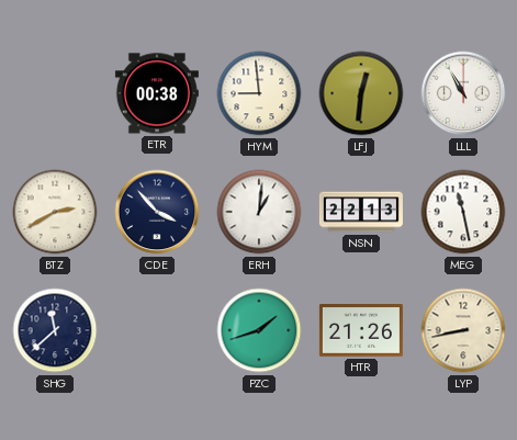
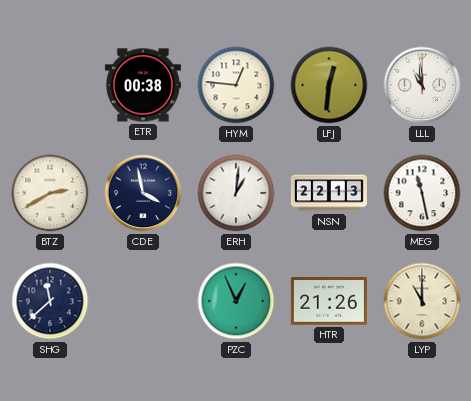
HYM: 8:59 -> 12:46 (236, 85)
LLL: 10:55 -> 10:59 (422, 85)
CDE: 3:53 -> 3:58 (143, 193)
PZC: 1:42 -> 12:56 (236, 301)
LYP: 8:43 -> 11:00 (422, 301)
